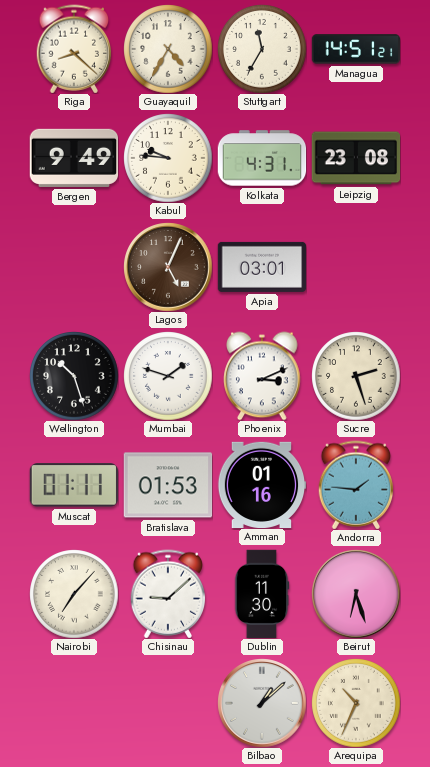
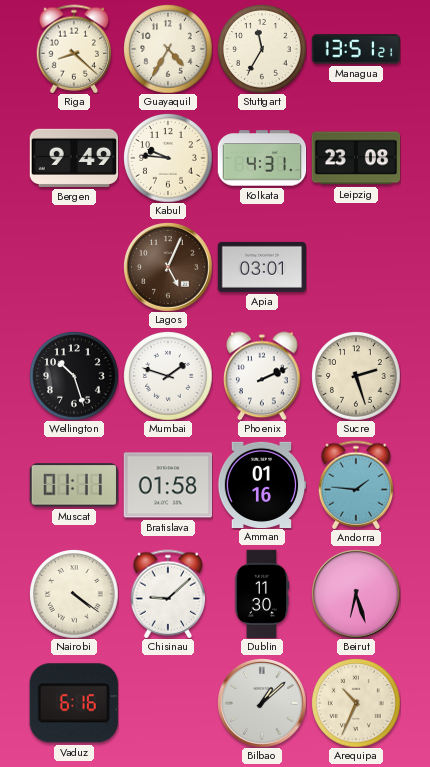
Managua: 14:51 -> 13:51 (356, 49)
Phoenix: 3:11 -> 2:11 (262, 376)
Bratislava: 01:53 -> 01:58 (168, 485)
Nairobi: 7:07 -> 4:21 (74, 594)
Vaduz: none -> 6:16 (74, 703)
